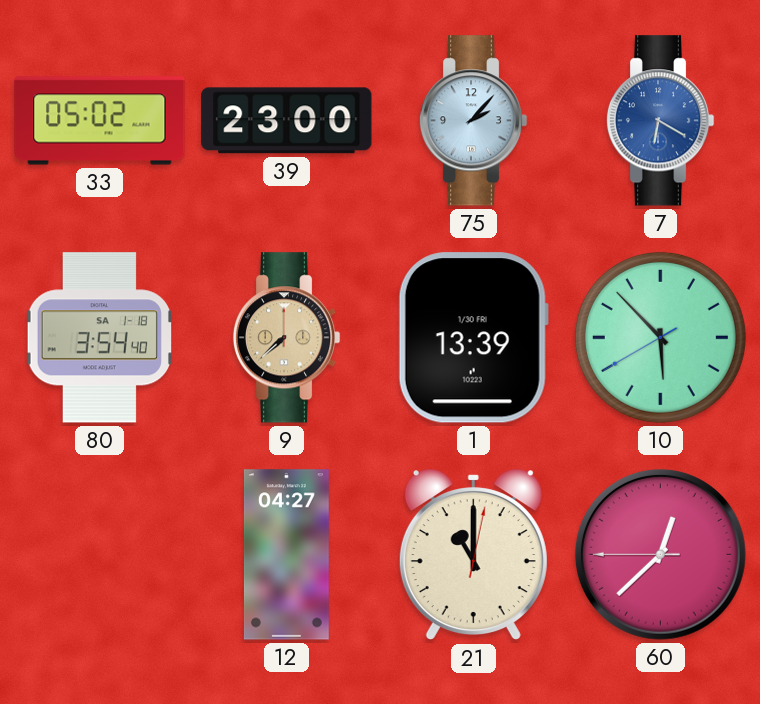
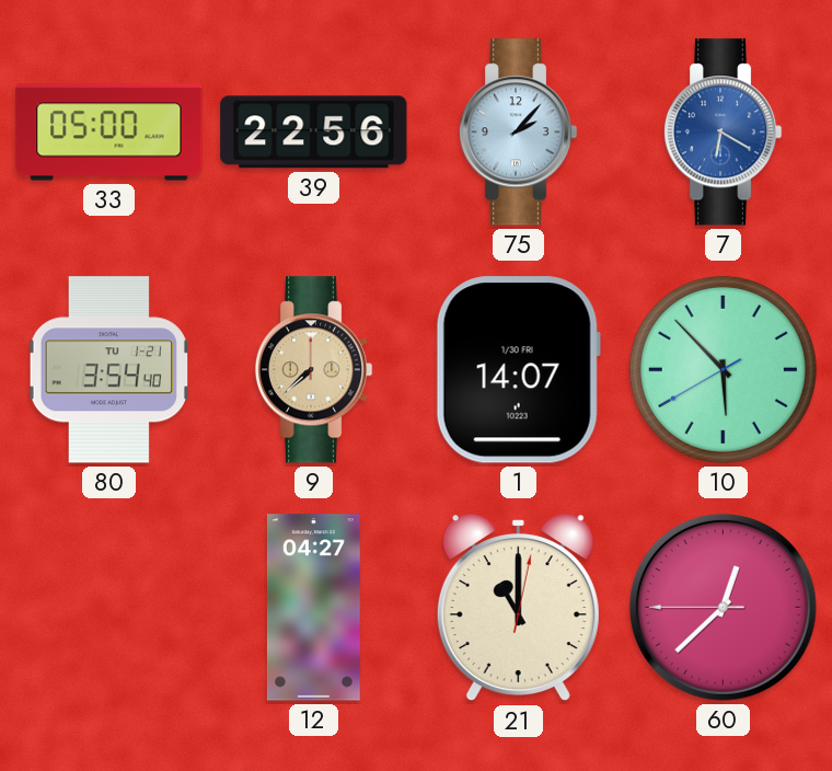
33: 05:02 -> 05:00 (109, 133)
39: 23:00 -> 22:56 (314, 133)
80 date: SA 1-18 -> TU 1-21 (108, 370)
1: 13:39 -> 14:07 (518, 370)
